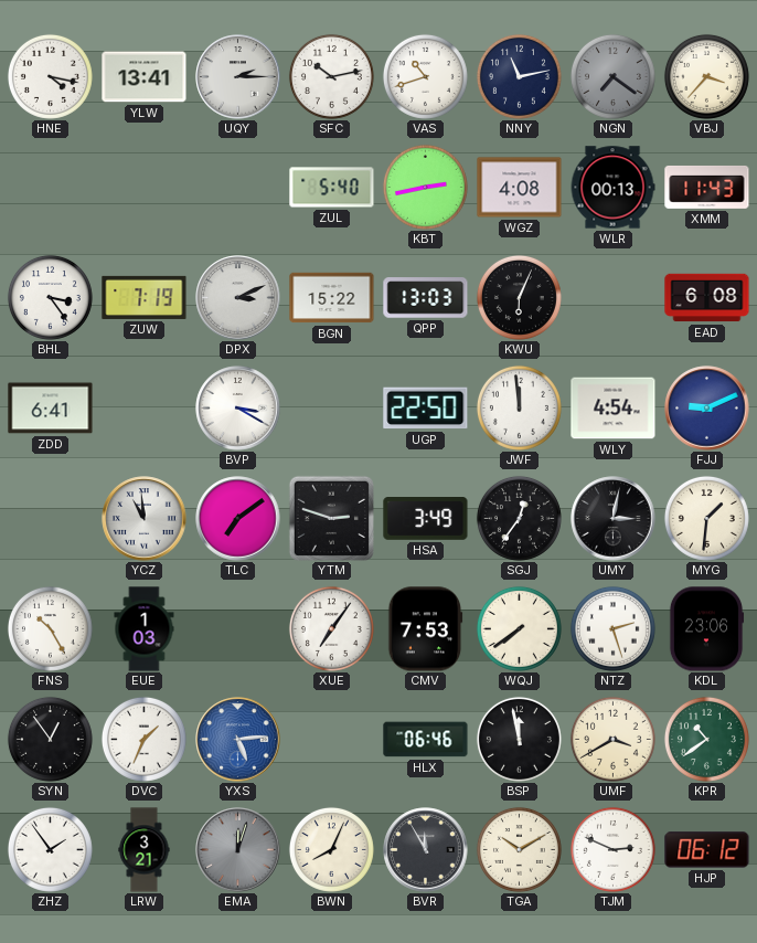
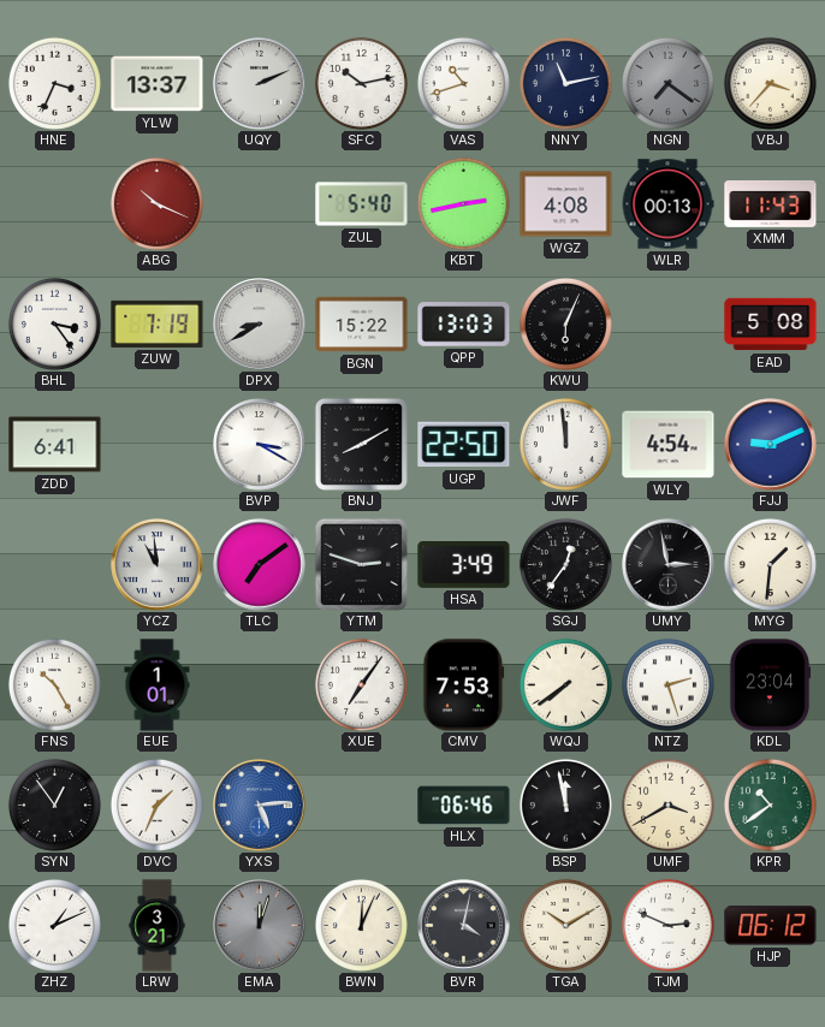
HNE: 4:17 -> 3:34 (54, 83)
YLW: 13:41 -> 13:37 (158, 84)
UQY: 2:15 -> 2:11 (260, 84)
ABG: none -> 10:19 (156, 203)
DPX: 3:11 -> 8:40 (260, 325)
EAD: 6:08 -> 5:08 (771, 325)
BNJ: none -> 8:10 (361, 444)
UMY: 3:02 -> 2:58 (669, 565)
EUE: 1:03 -> 1:01 (158, 685)
KDL: 23:06 -> 23:04 (770, 685)
ZHZ: 1:54 -> 1:11 (54, 925)
BWN: 8:04 -> 12:04 (361, 925)
BVR: 11:55 -> 4:02 (464, 926)
